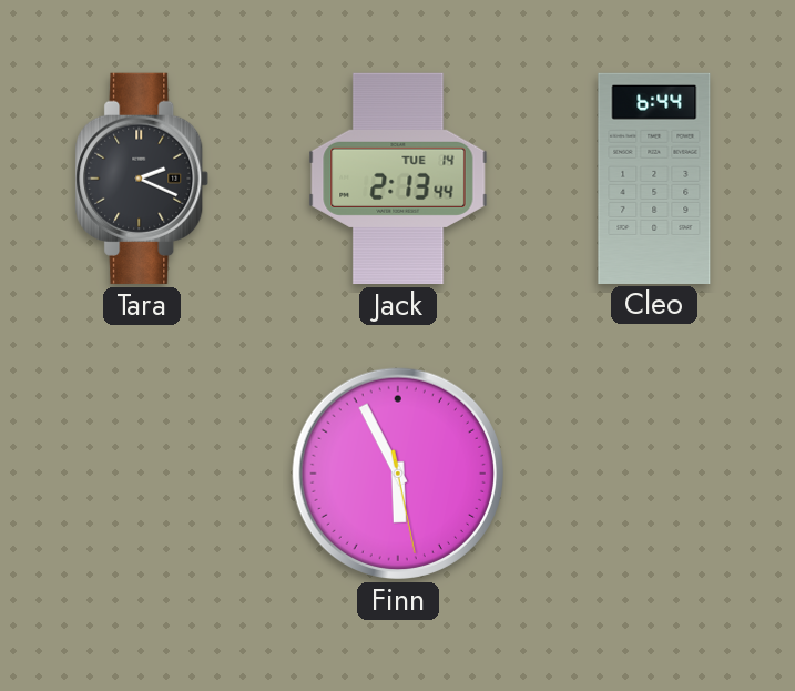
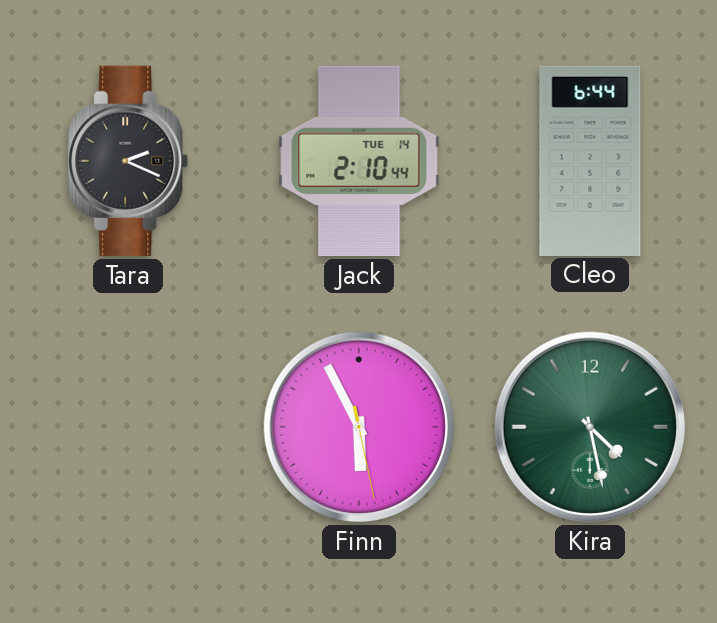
Jack: 2:13 -> 2:10 (359, 161)
Kira: none -> 4:28 (590, 427)
